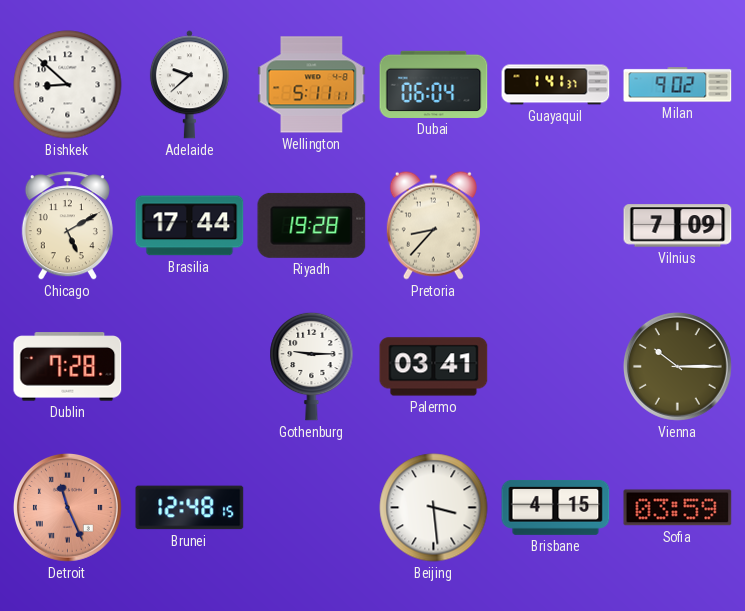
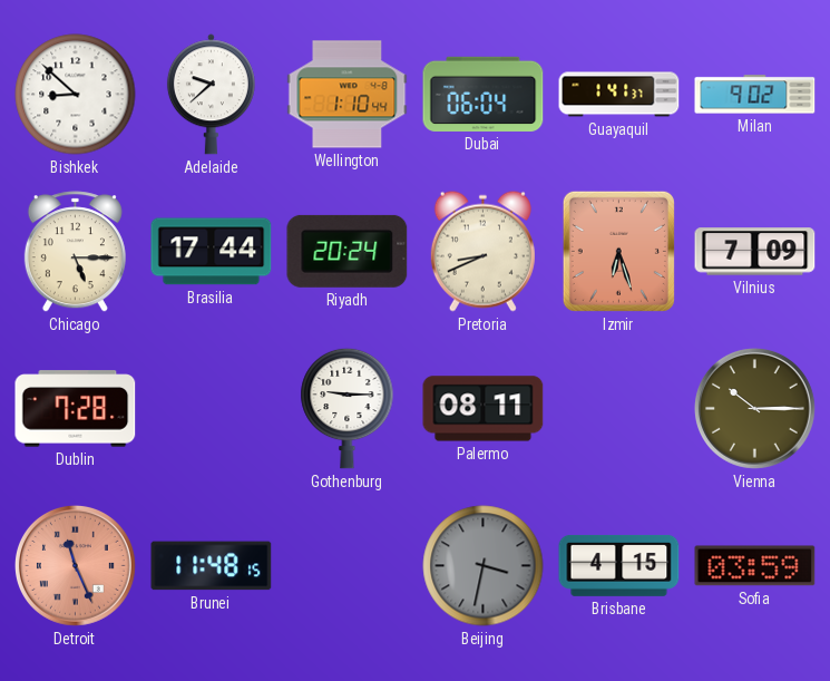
Wellington: 5:11 -> 1:10 (348, 95)
Chicago: 5:10 -> 5:15 (75, 252)
Riyadh: 19:28 -> 20:24 (348, 251)
Pretoria: 8:37 -> 8:41 (482, 251)
Izmir: none -> 6:27 (618, 251)
Palermo: 03:41 -> 08:11 (484, 409)
Brunei: 12:48 -> 11:48 (212, 566)
Beijing: 3:29 -> 3:32 (484, 566)
Beijing dial: white -> grey (484, 566)
